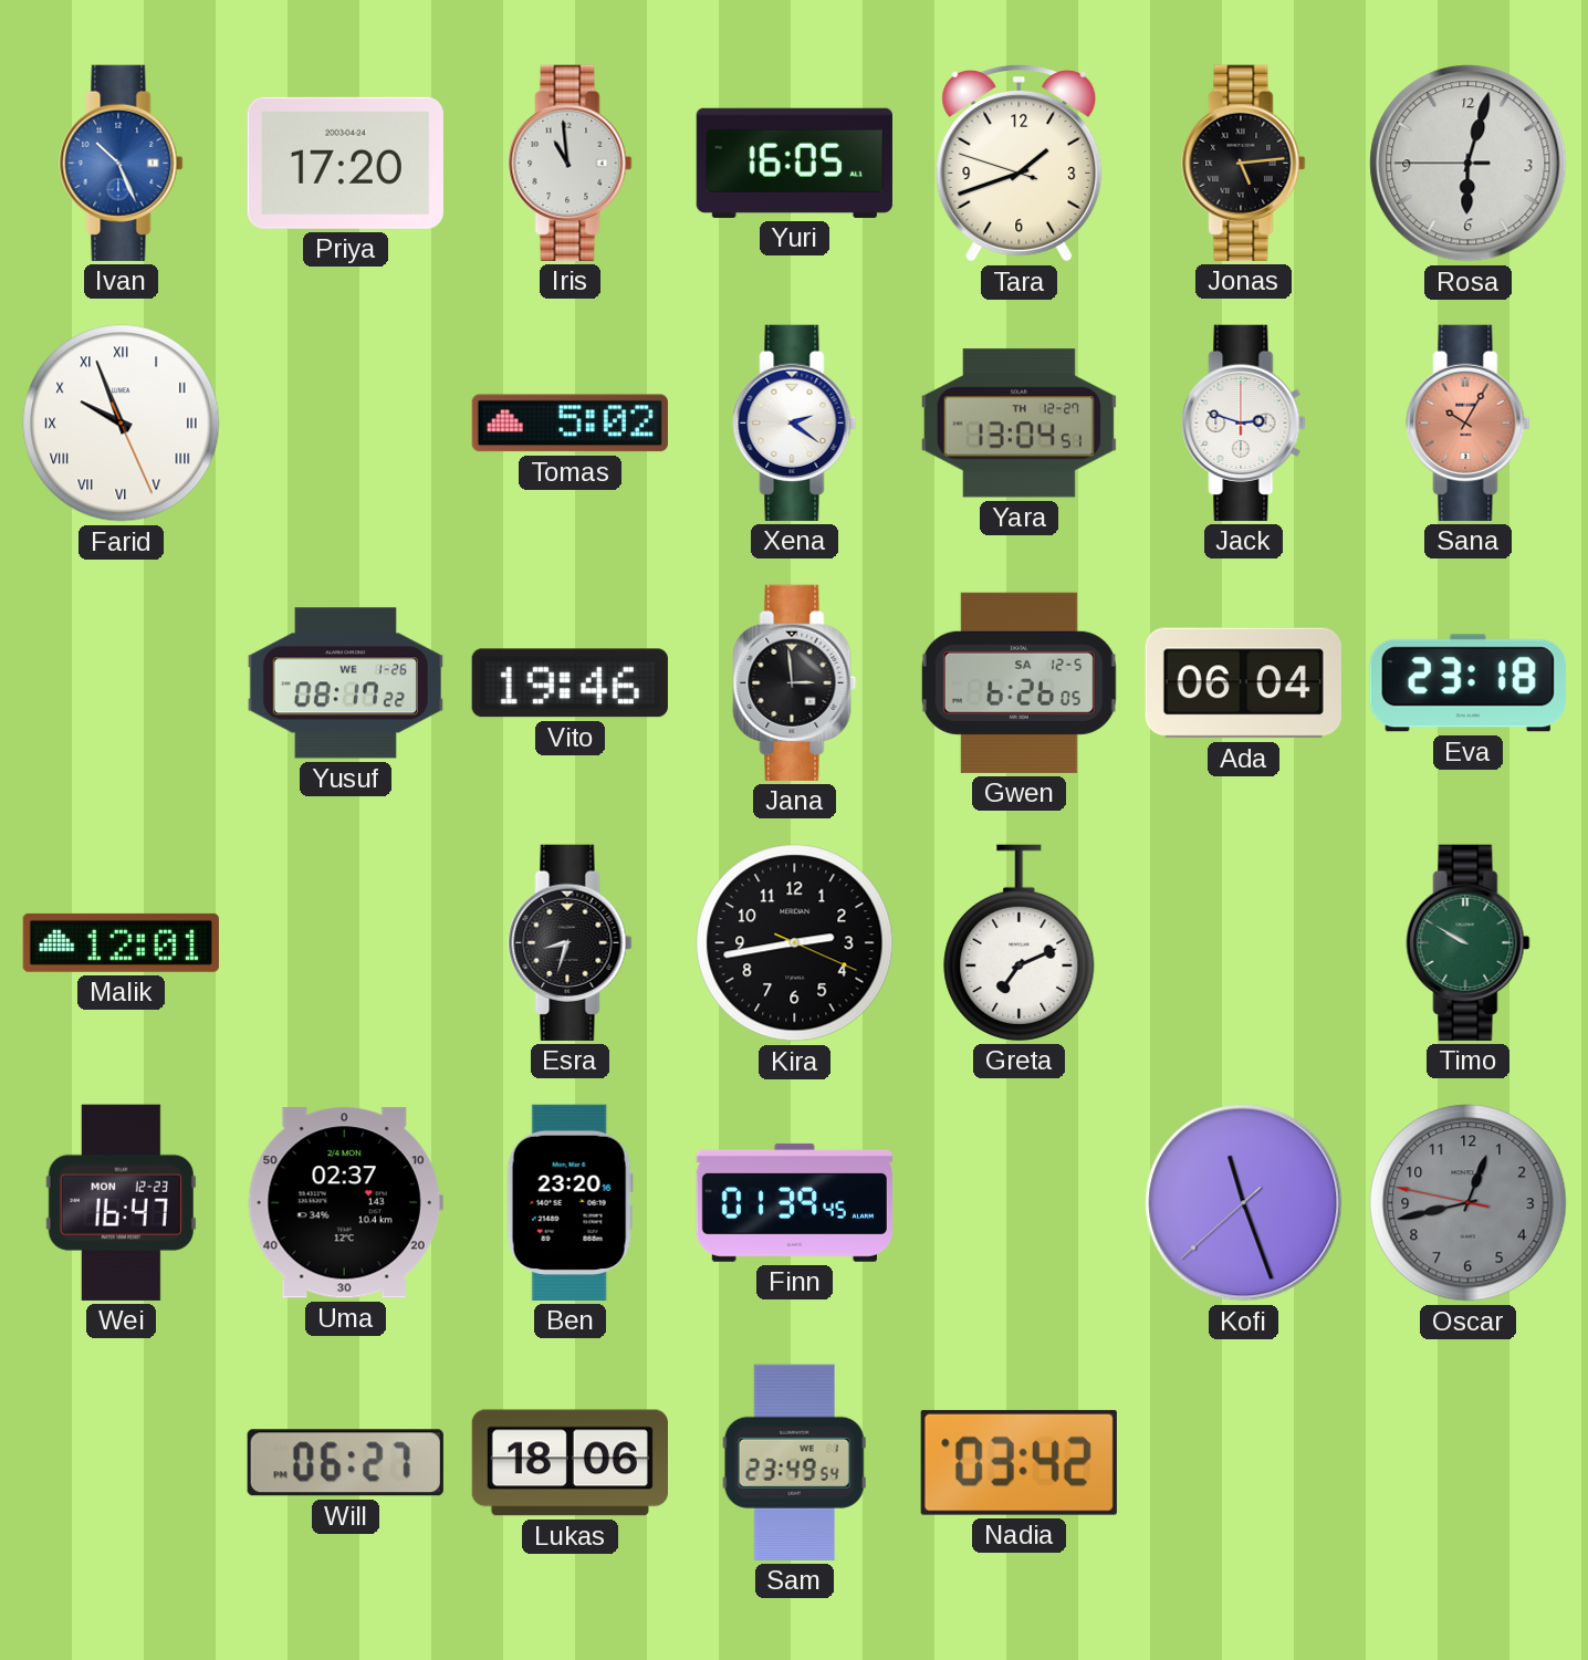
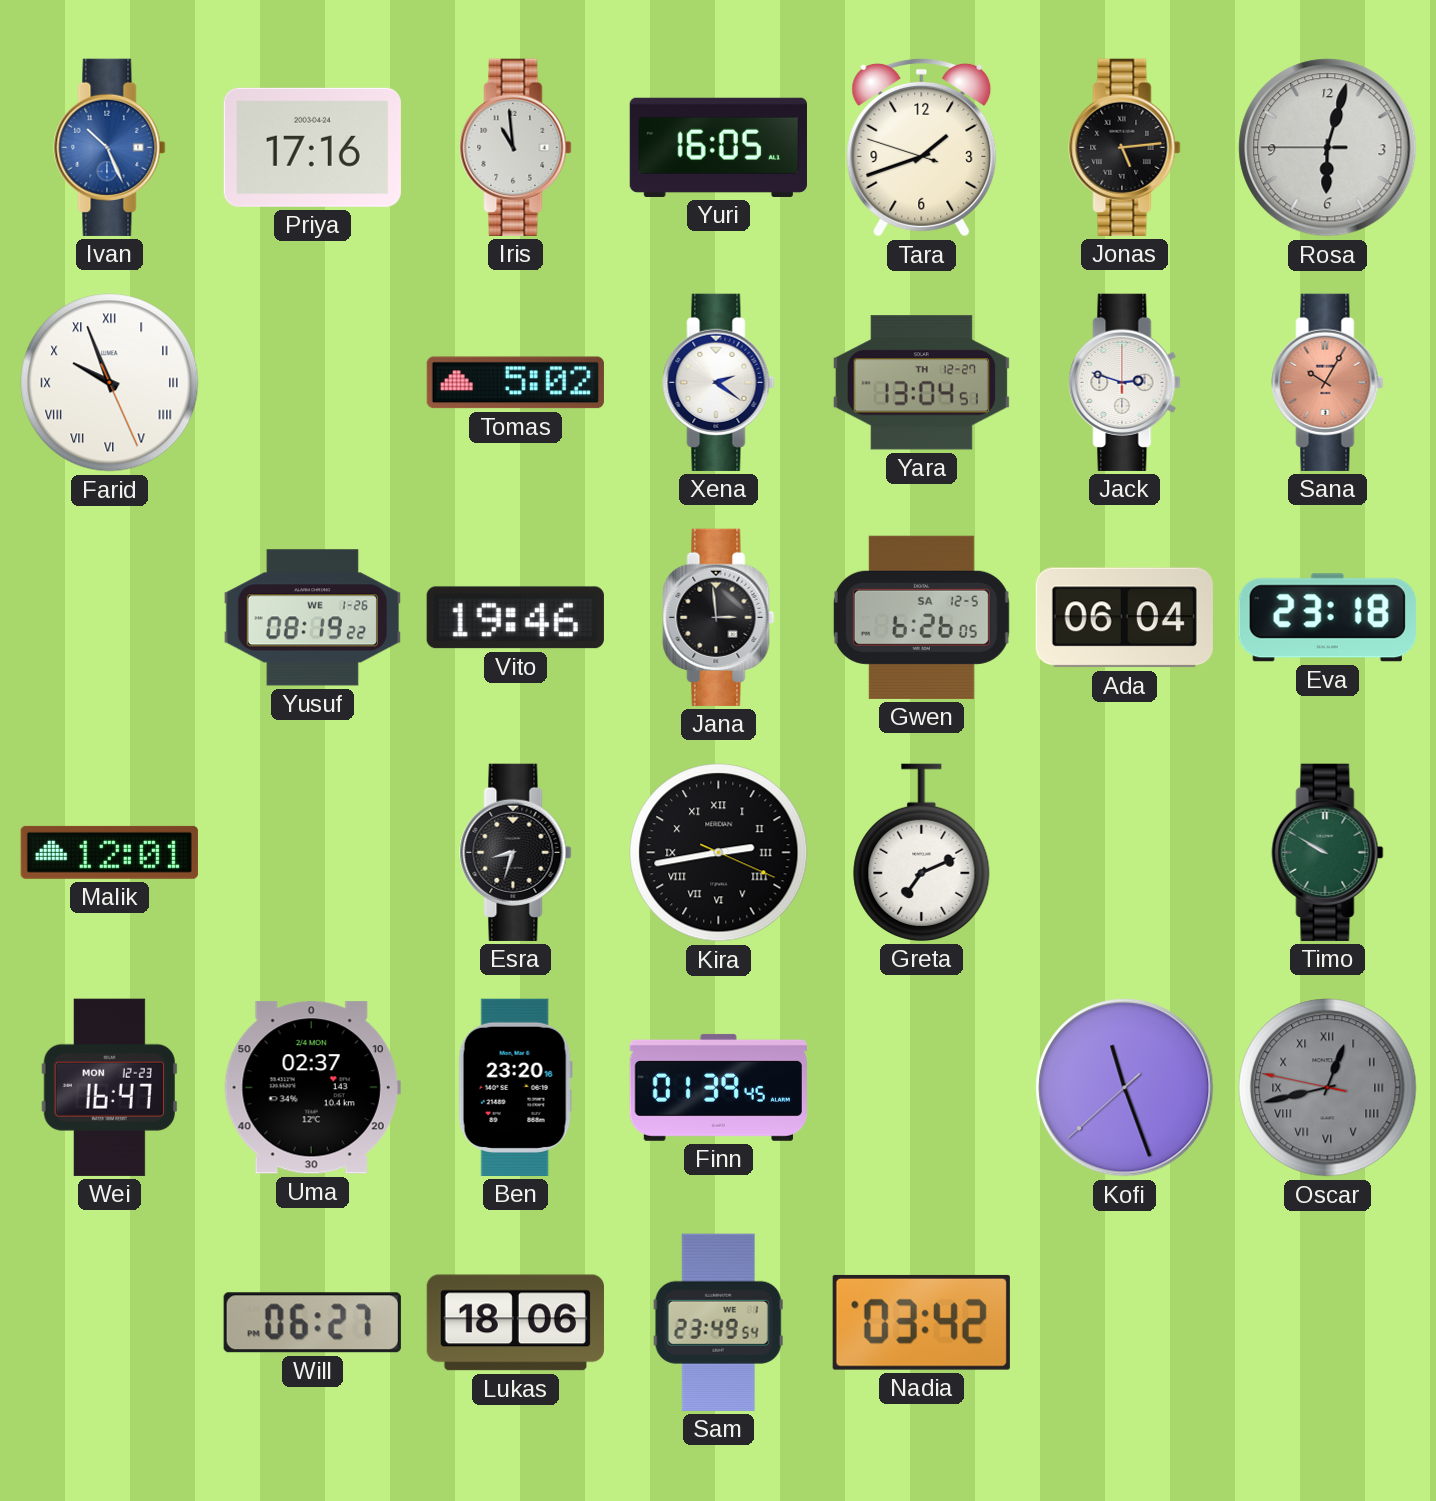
Priya: 17:20 -> 17:16 (312, 147)
Yusuf: 08:17 -> 08:19 (312, 618)
Kira numerals: Arabic -> Roman (719, 853)
Oscar numerals: Arabic -> Roman (1328, 1088)
